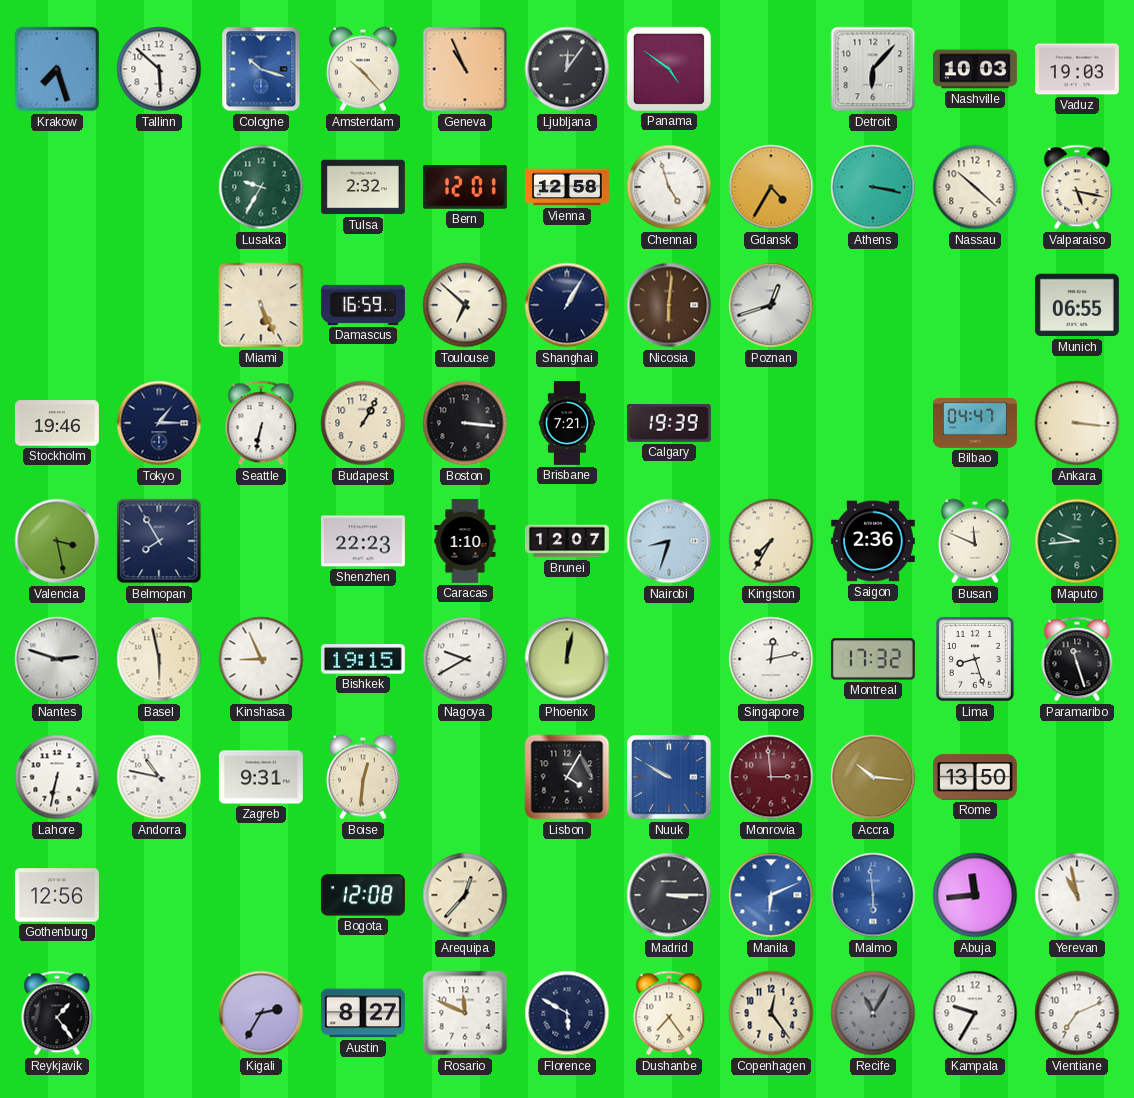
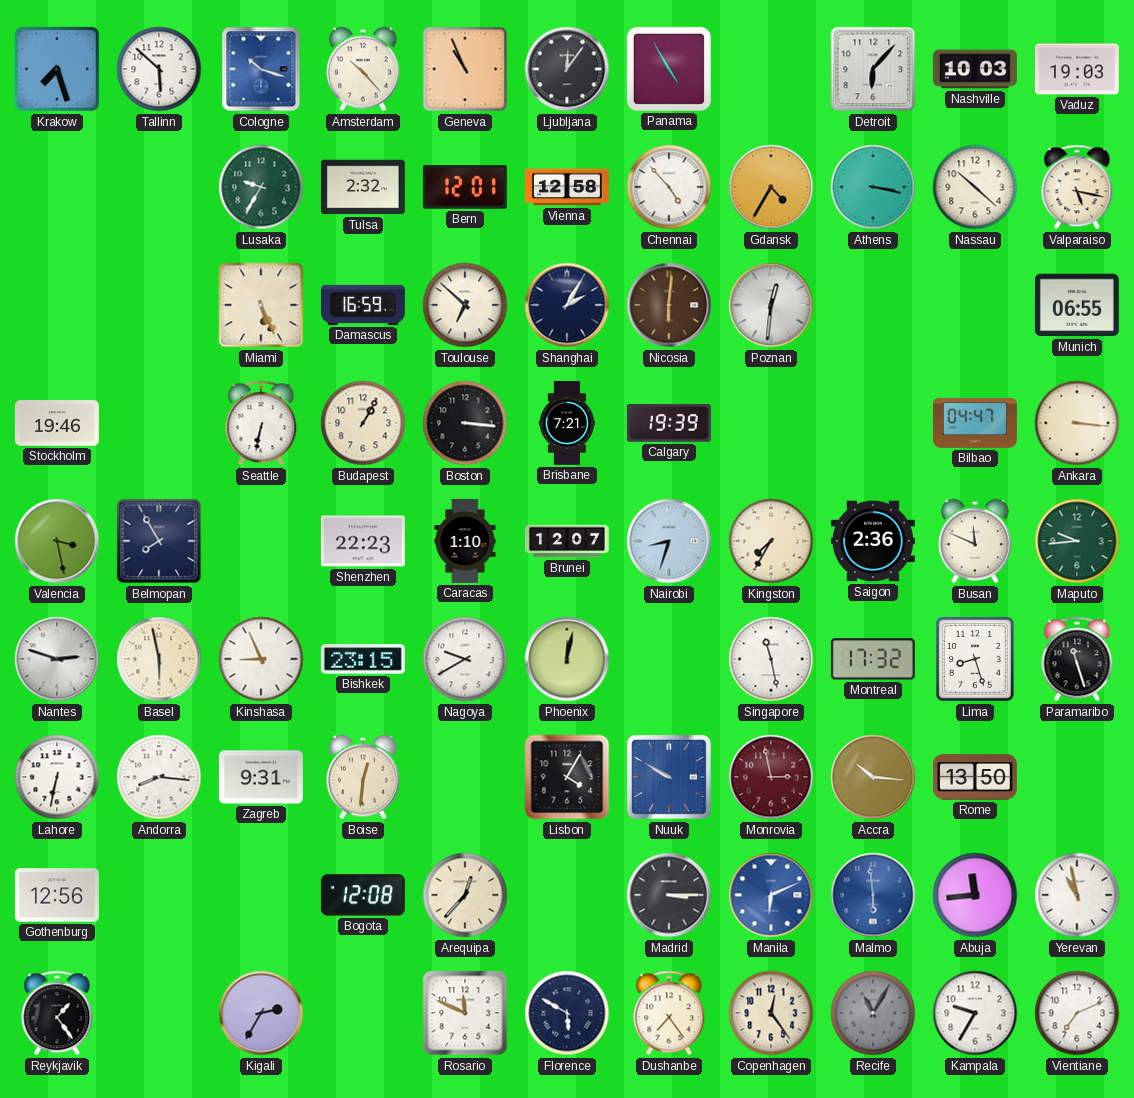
Panama: 4:51 -> 4:55 (669, 69)
Chennai: 4:57 -> 4:53 (669, 187)
Shanghai: 1:05 -> 2:05 (567, 305)
Poznan: 12:42 -> 12:31 (771, 305)
Tokyo: 1:15 -> none (159, 423)
Bishkek: 19:15 -> 23:15 (363, 659)
Singapore: 12:13 -> 11:28 (771, 659)
Andorra: 10:47 -> 8:16 (159, 777)
Monrovia: 2:59 -> 2:58 (771, 777)
Austin: 8:27 -> none (363, 1013)
